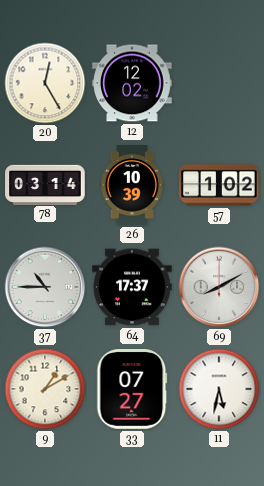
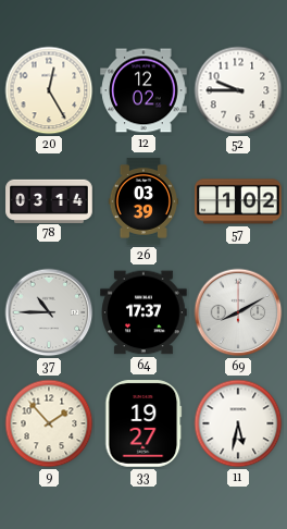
52: none -> 9:45 (238, 90)
26: 10:39 -> 03:39 (142, 201)
9: 1:10 -> 1:53 (49, 423)
33: 07:27 -> 19:27 (143, 423)
